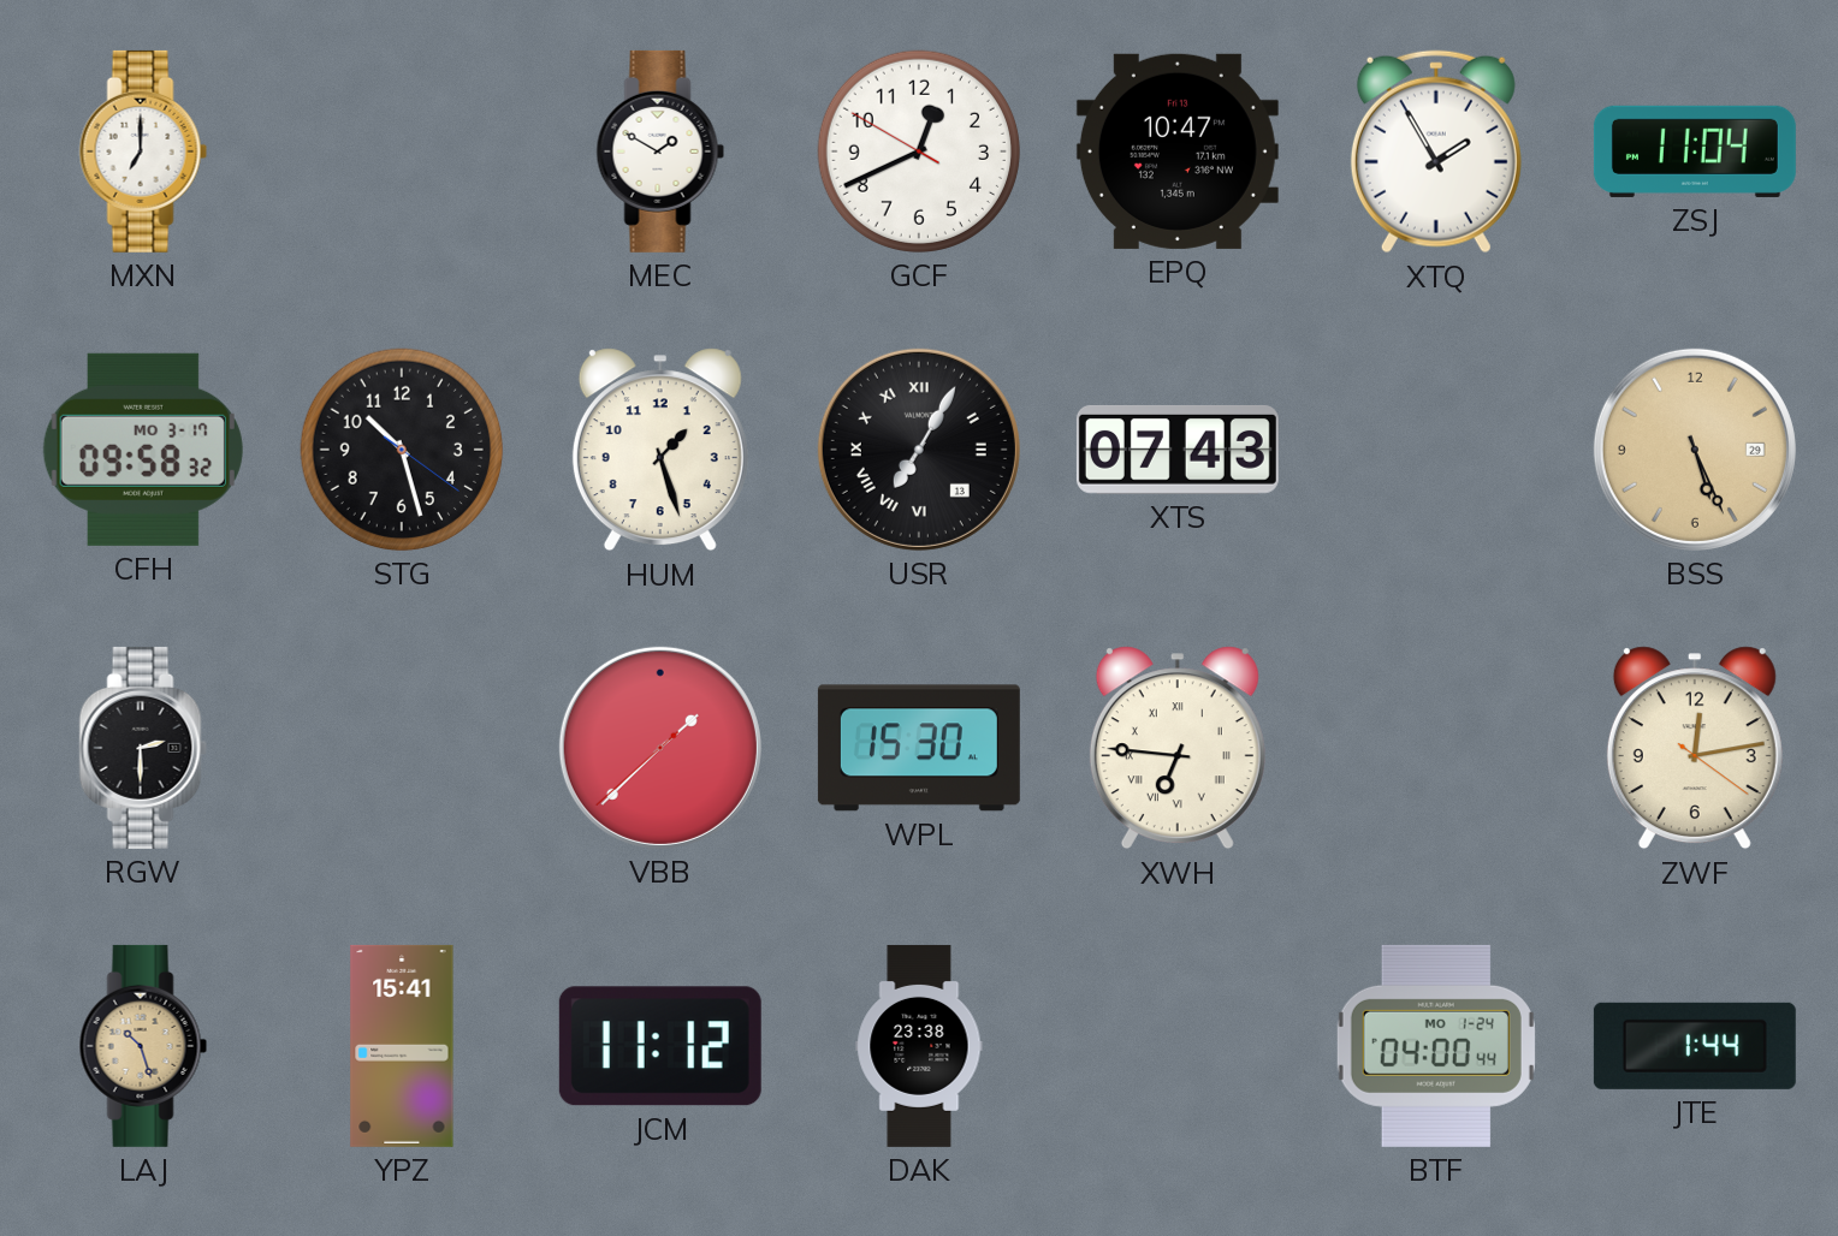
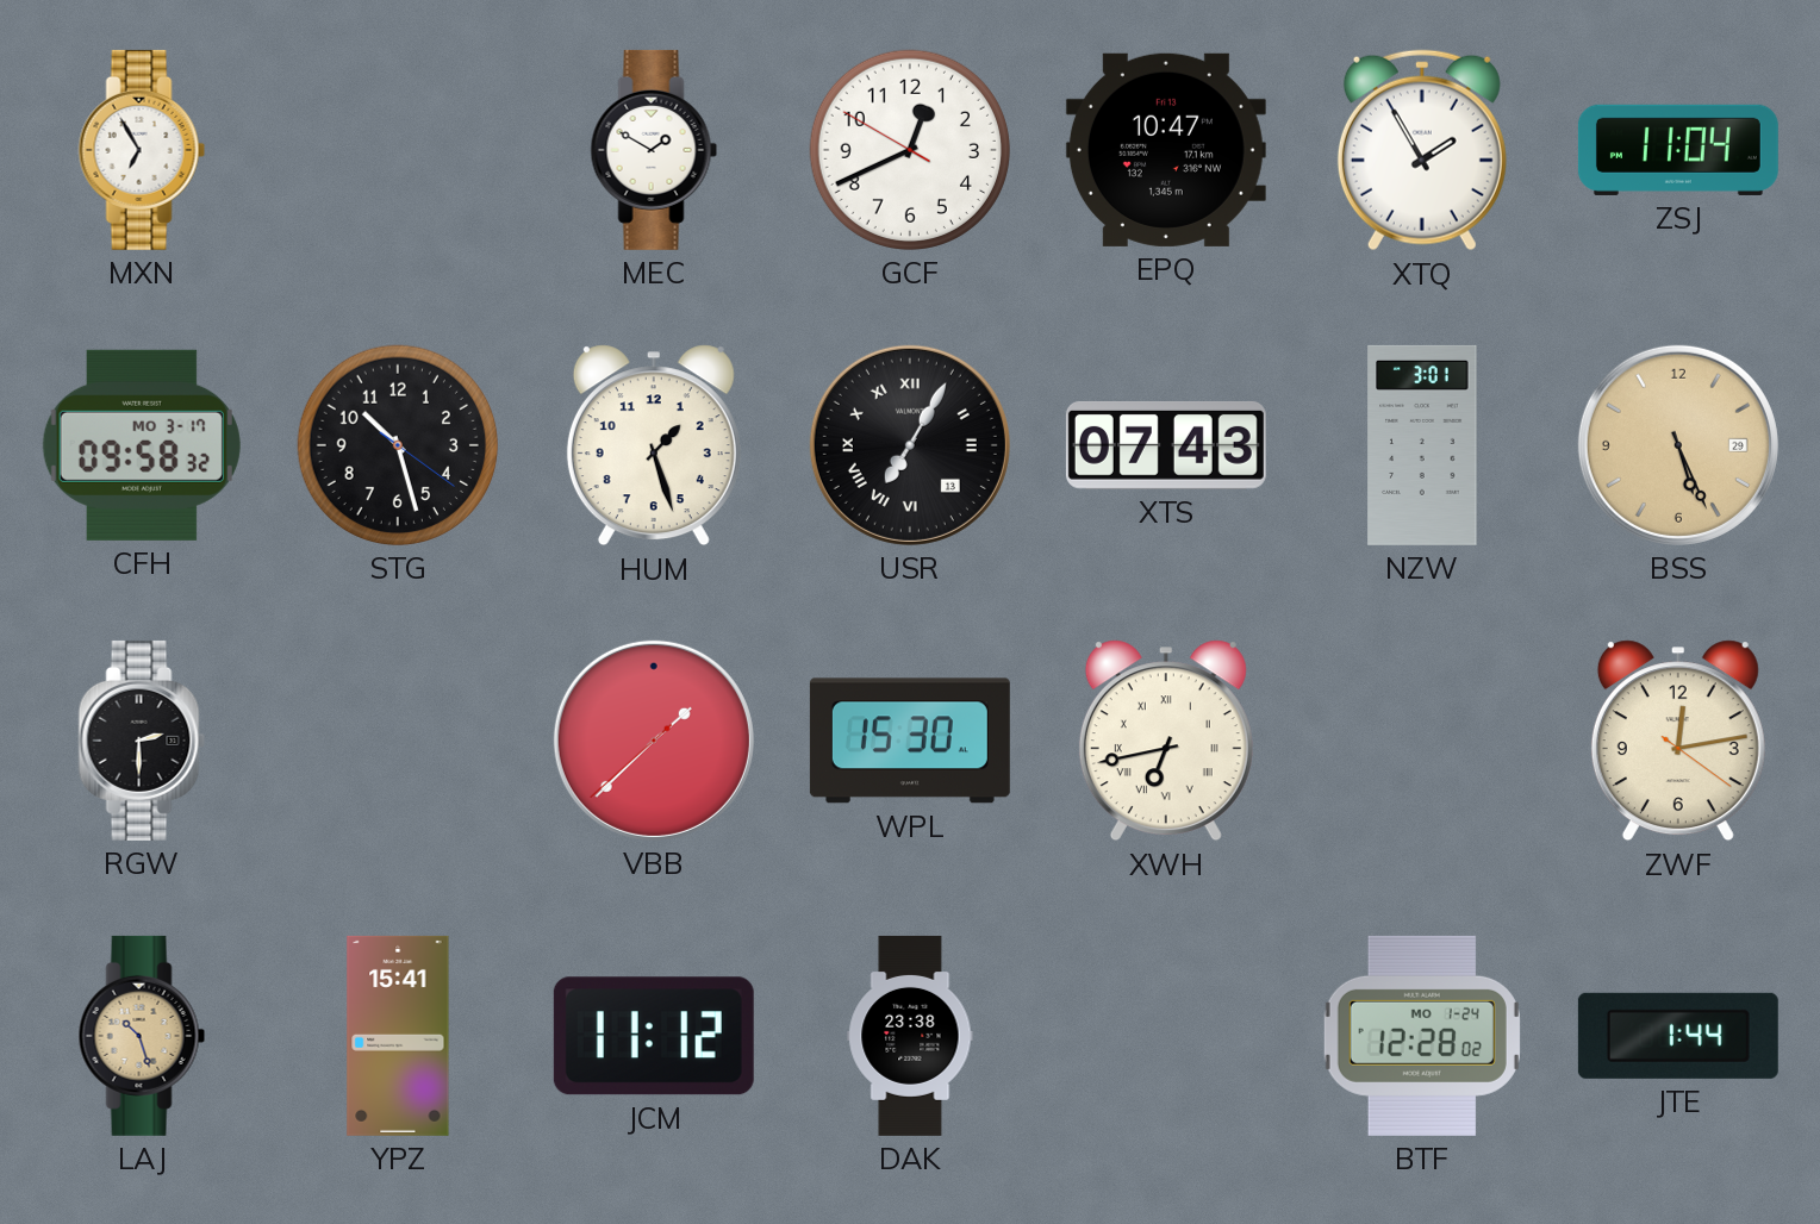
MXN: 7:00 -> 6:55 (142, 150)
NZW: none -> 3:01 (1422, 445)
XWH: 6:46 -> 6:43 (1166, 741)
BTF: 04:00 -> 12:28 (1422, 1036)
